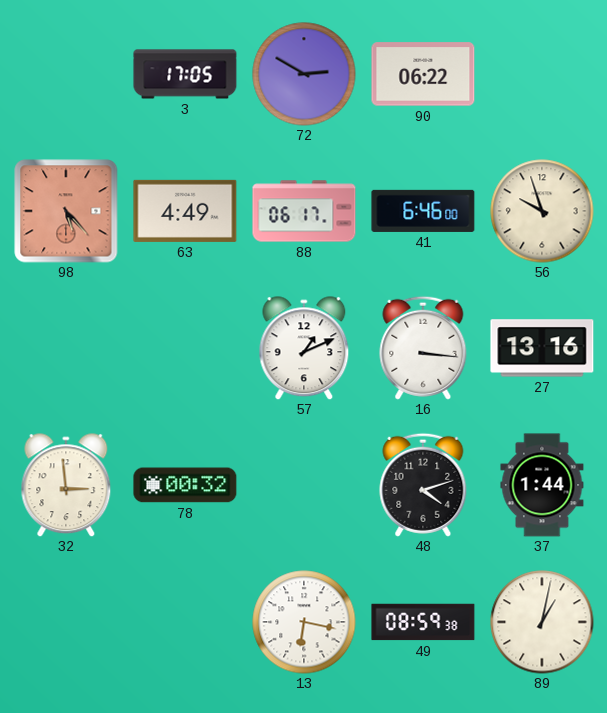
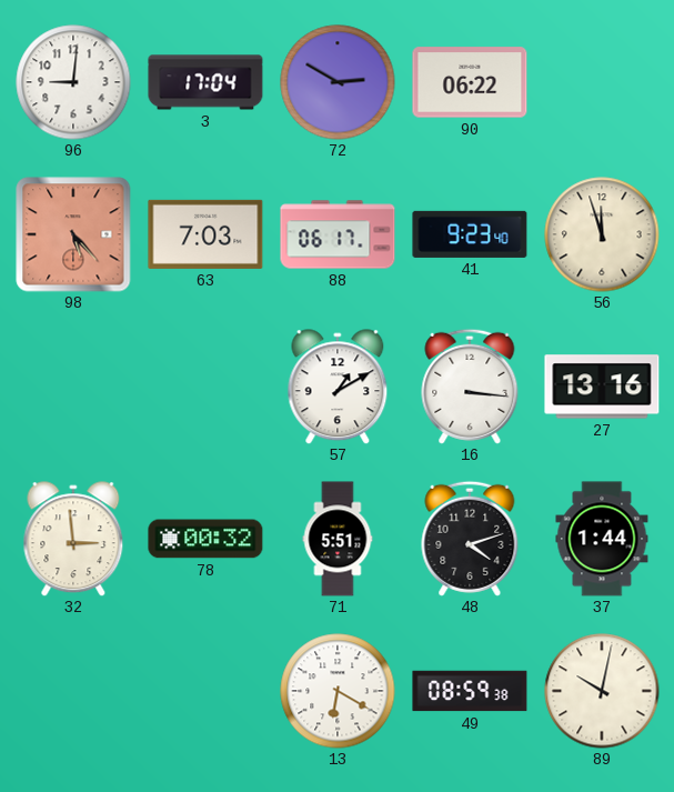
96: none -> 9:01 (73, 82)
3: 17:05 -> 17:04 (205, 82)
63: 4:49 -> 7:03 (205, 234)
41: 6:46 -> 9:23 (470, 234)
56: 9:57 -> 11:57 (602, 234)
57: 1:11 -> 1:10 (338, 387)
71: none -> 5:51 (338, 539)
13: 6:17 -> 6:20 (338, 691)
89: 1:02 -> 10:02 (602, 691)
